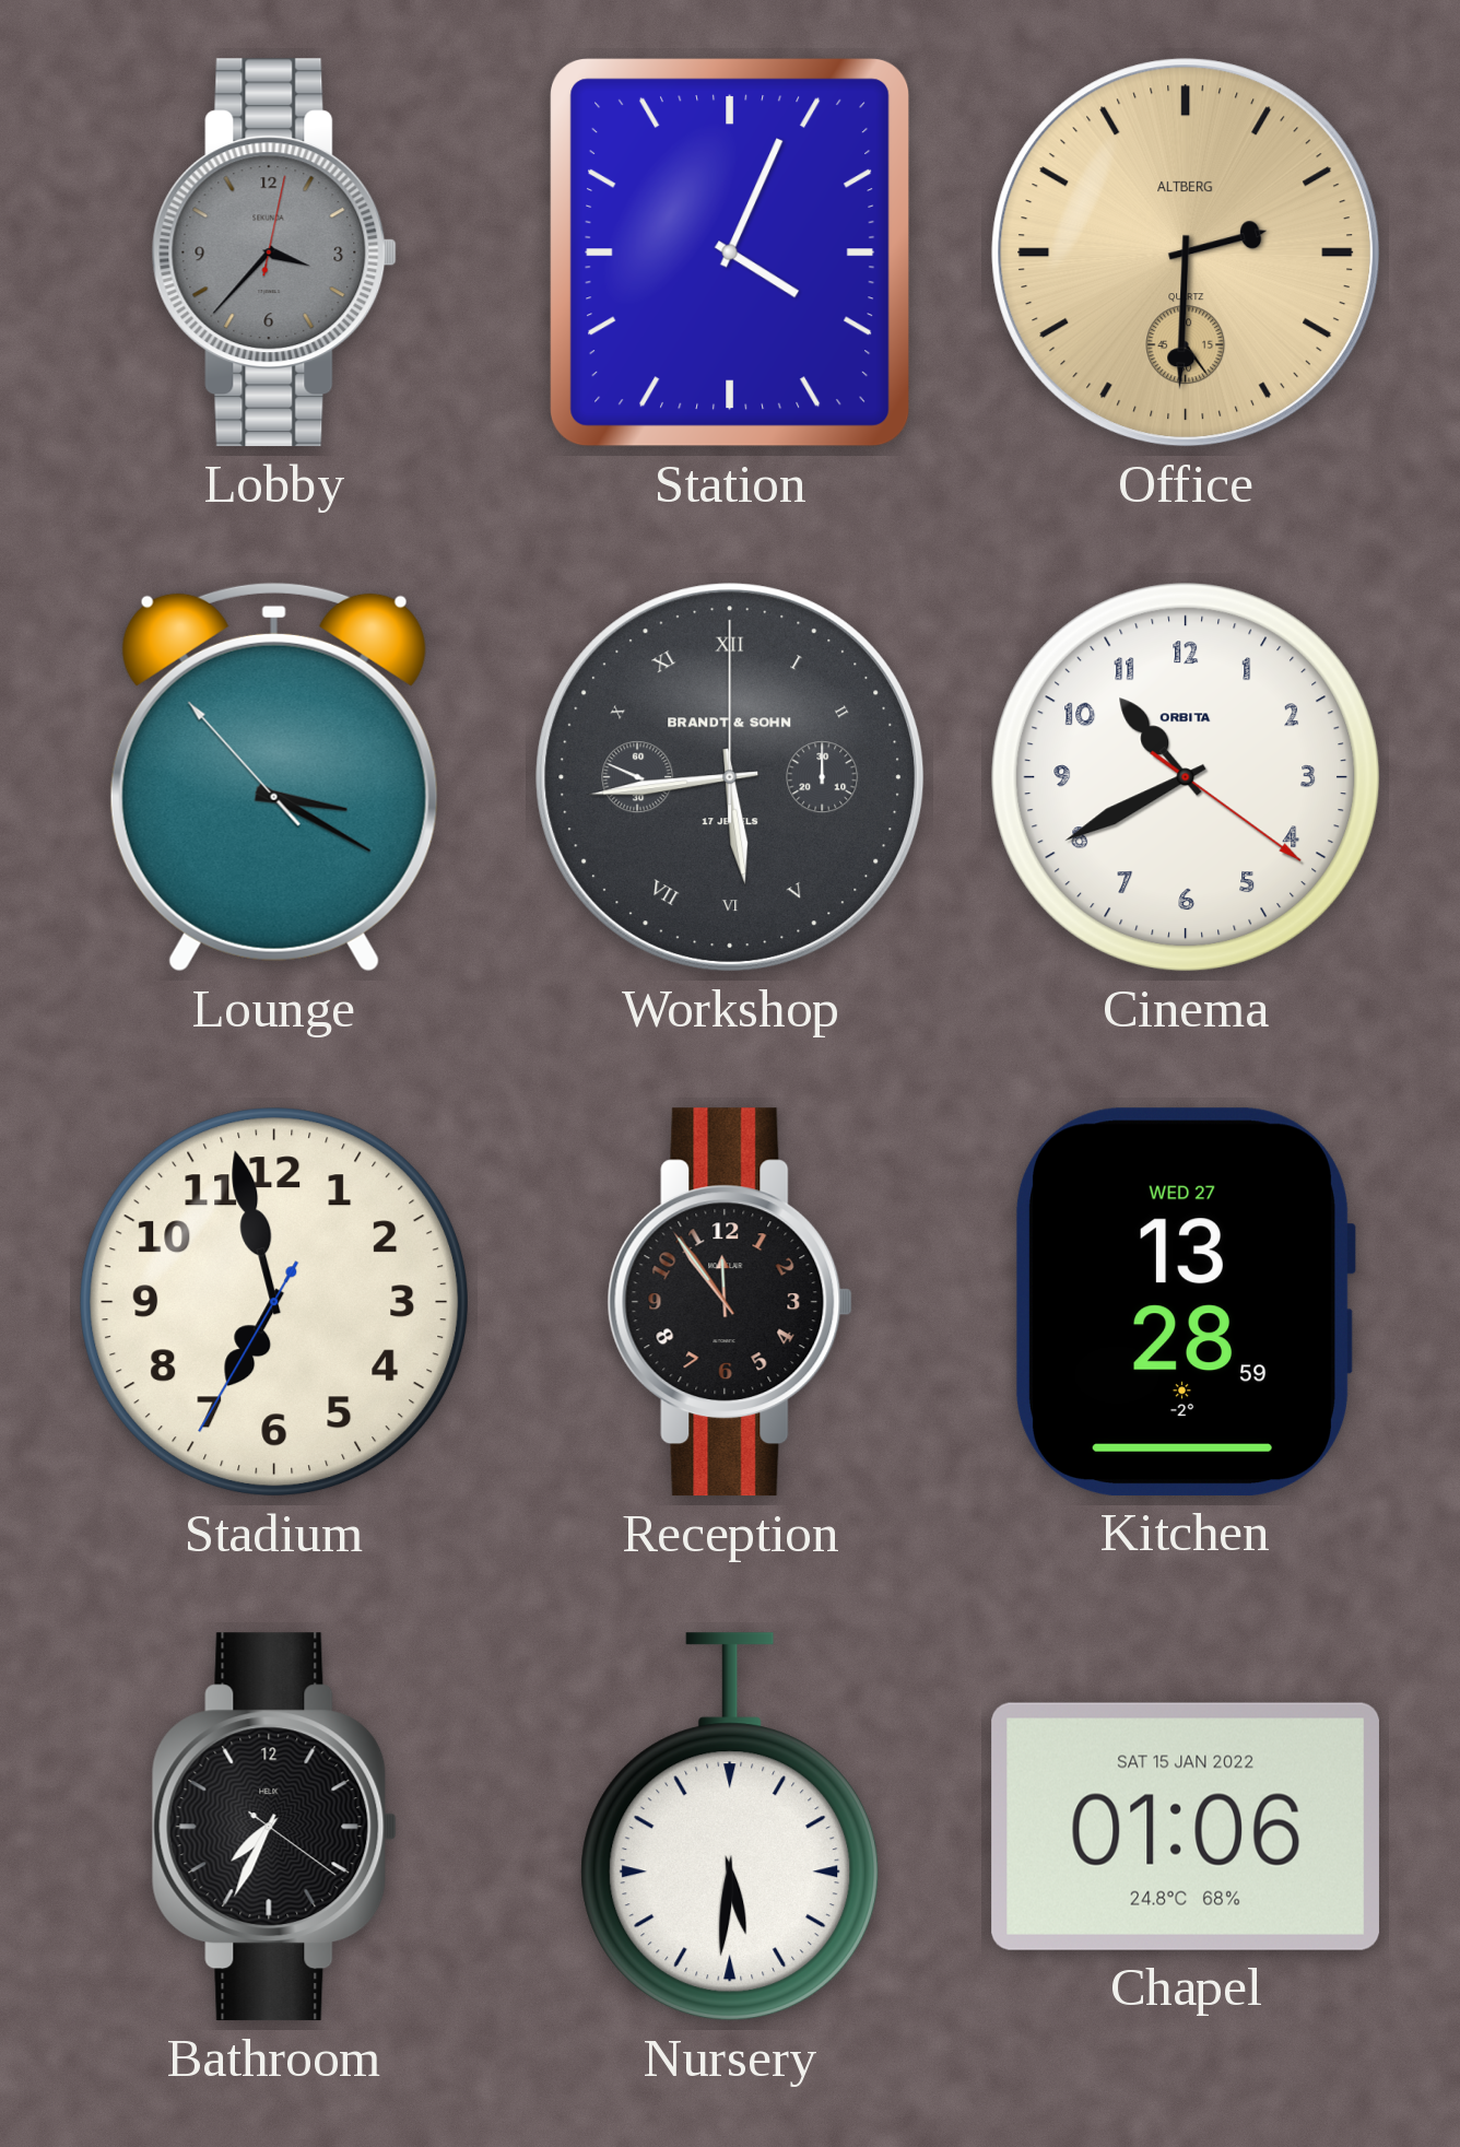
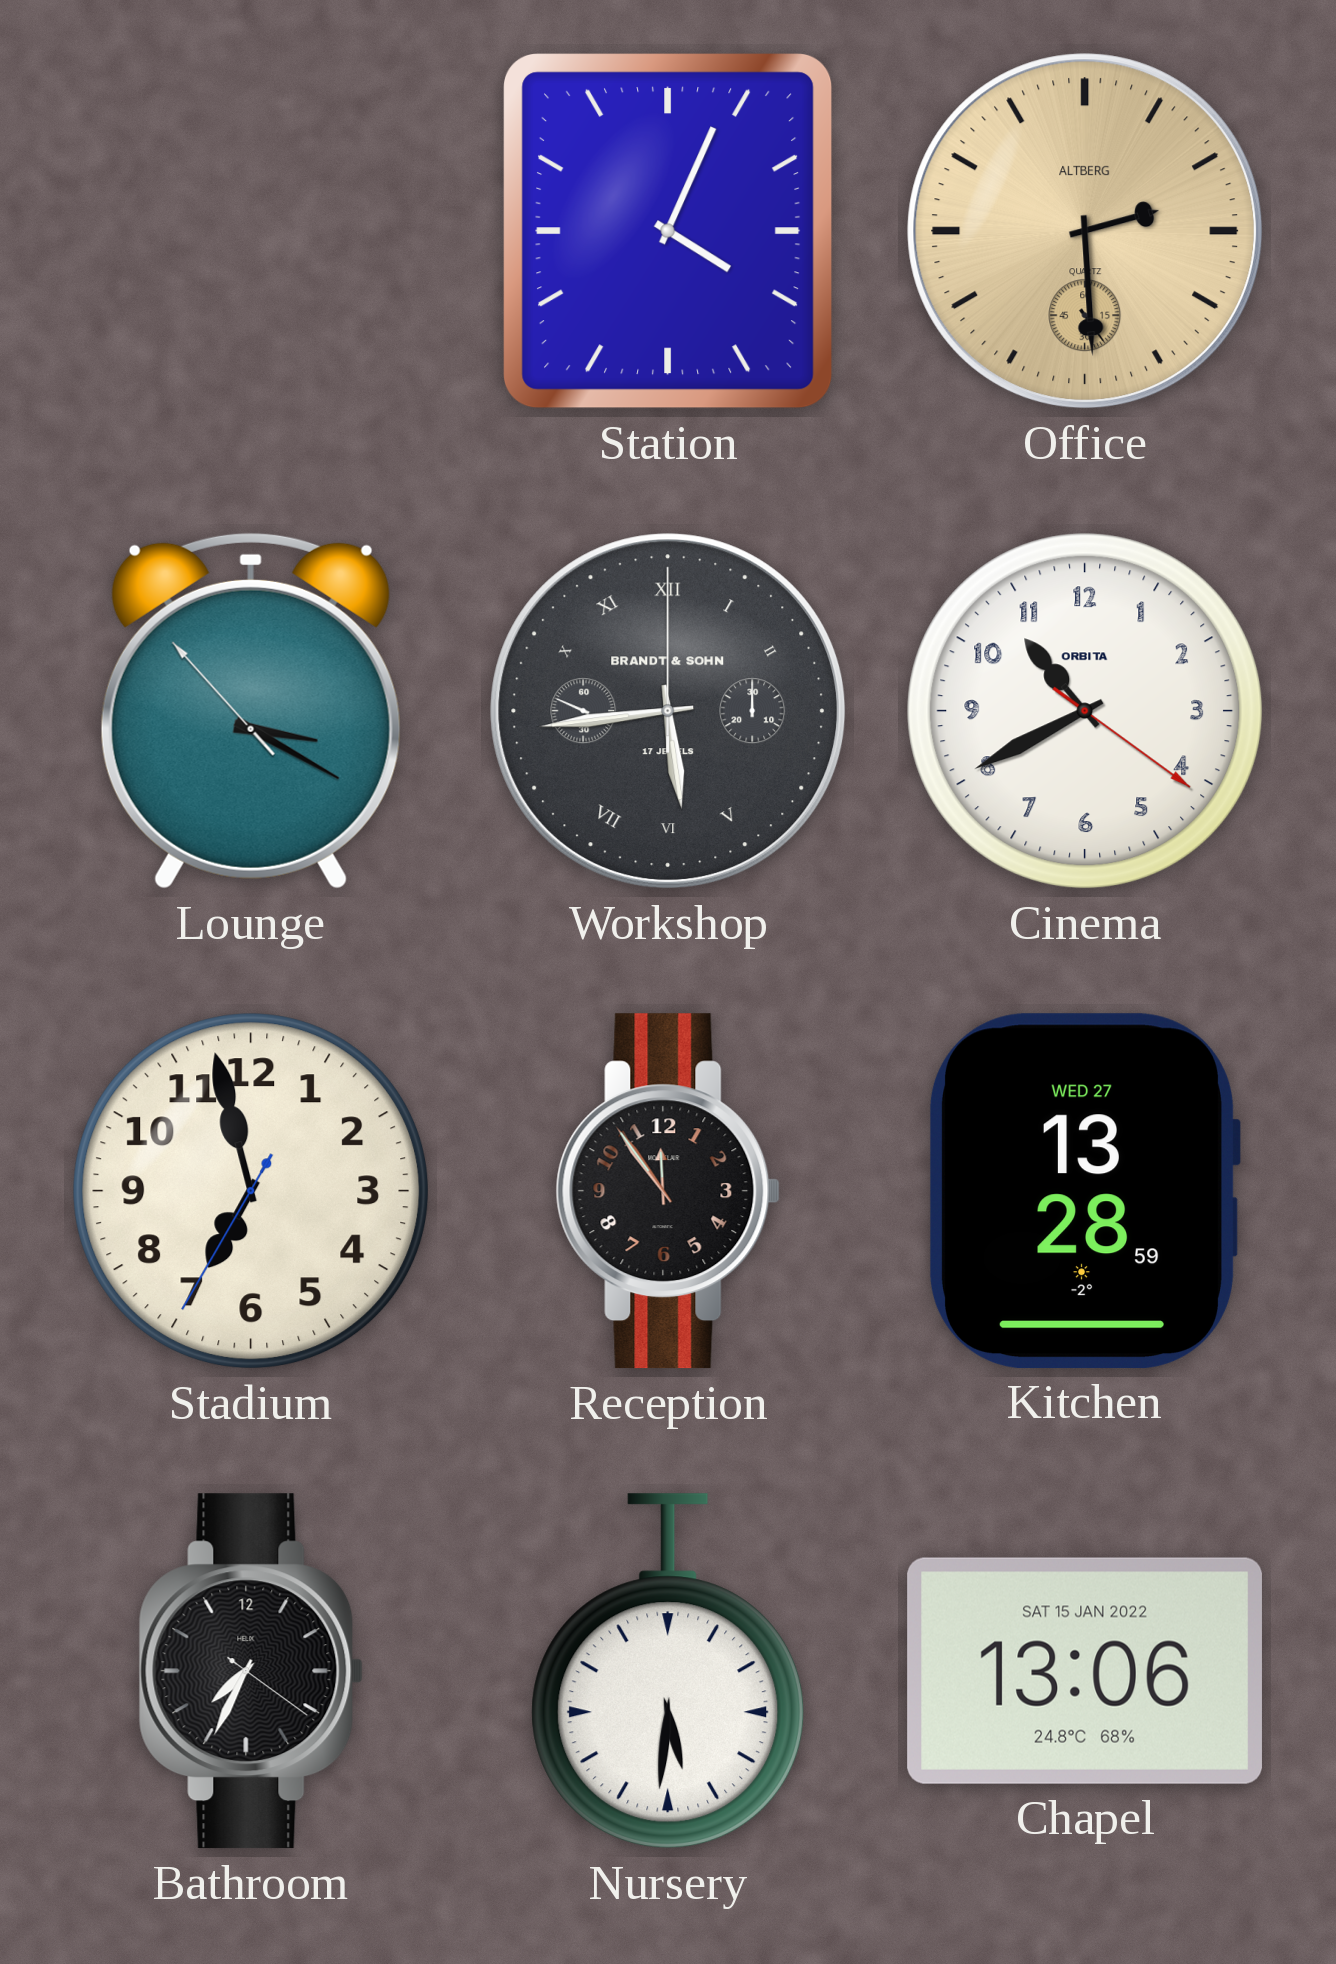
Lobby: 3:37 -> none (274, 253)
Office: 2:30 -> 2:29 (1085, 231)
Chapel: 01:06 -> 13:06 (1085, 1671)
